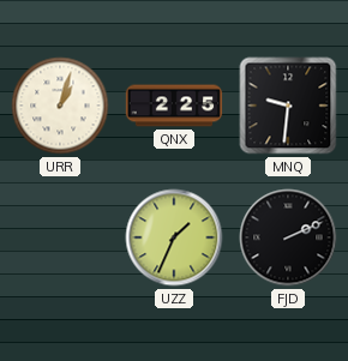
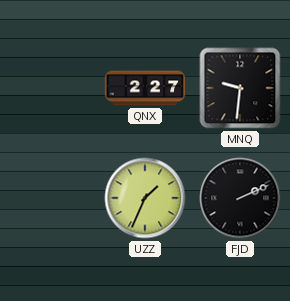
URR: 1:03 -> none (60, 106)
QNX: 2:25 -> 2:27 (145, 88)
